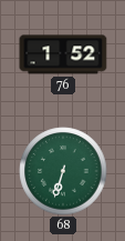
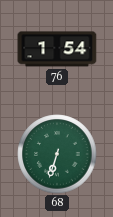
76: 1:52 -> 1:54 (57, 49)
